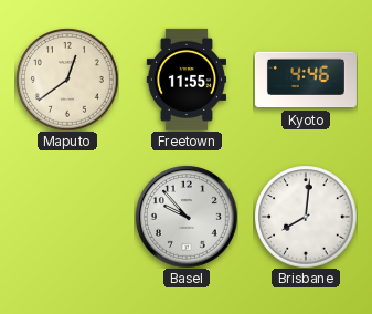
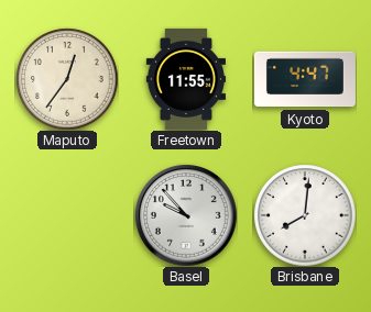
Maputo: 12:39 -> 12:36 (67, 79)
Kyoto: 4:46 -> 4:47 (305, 79)
